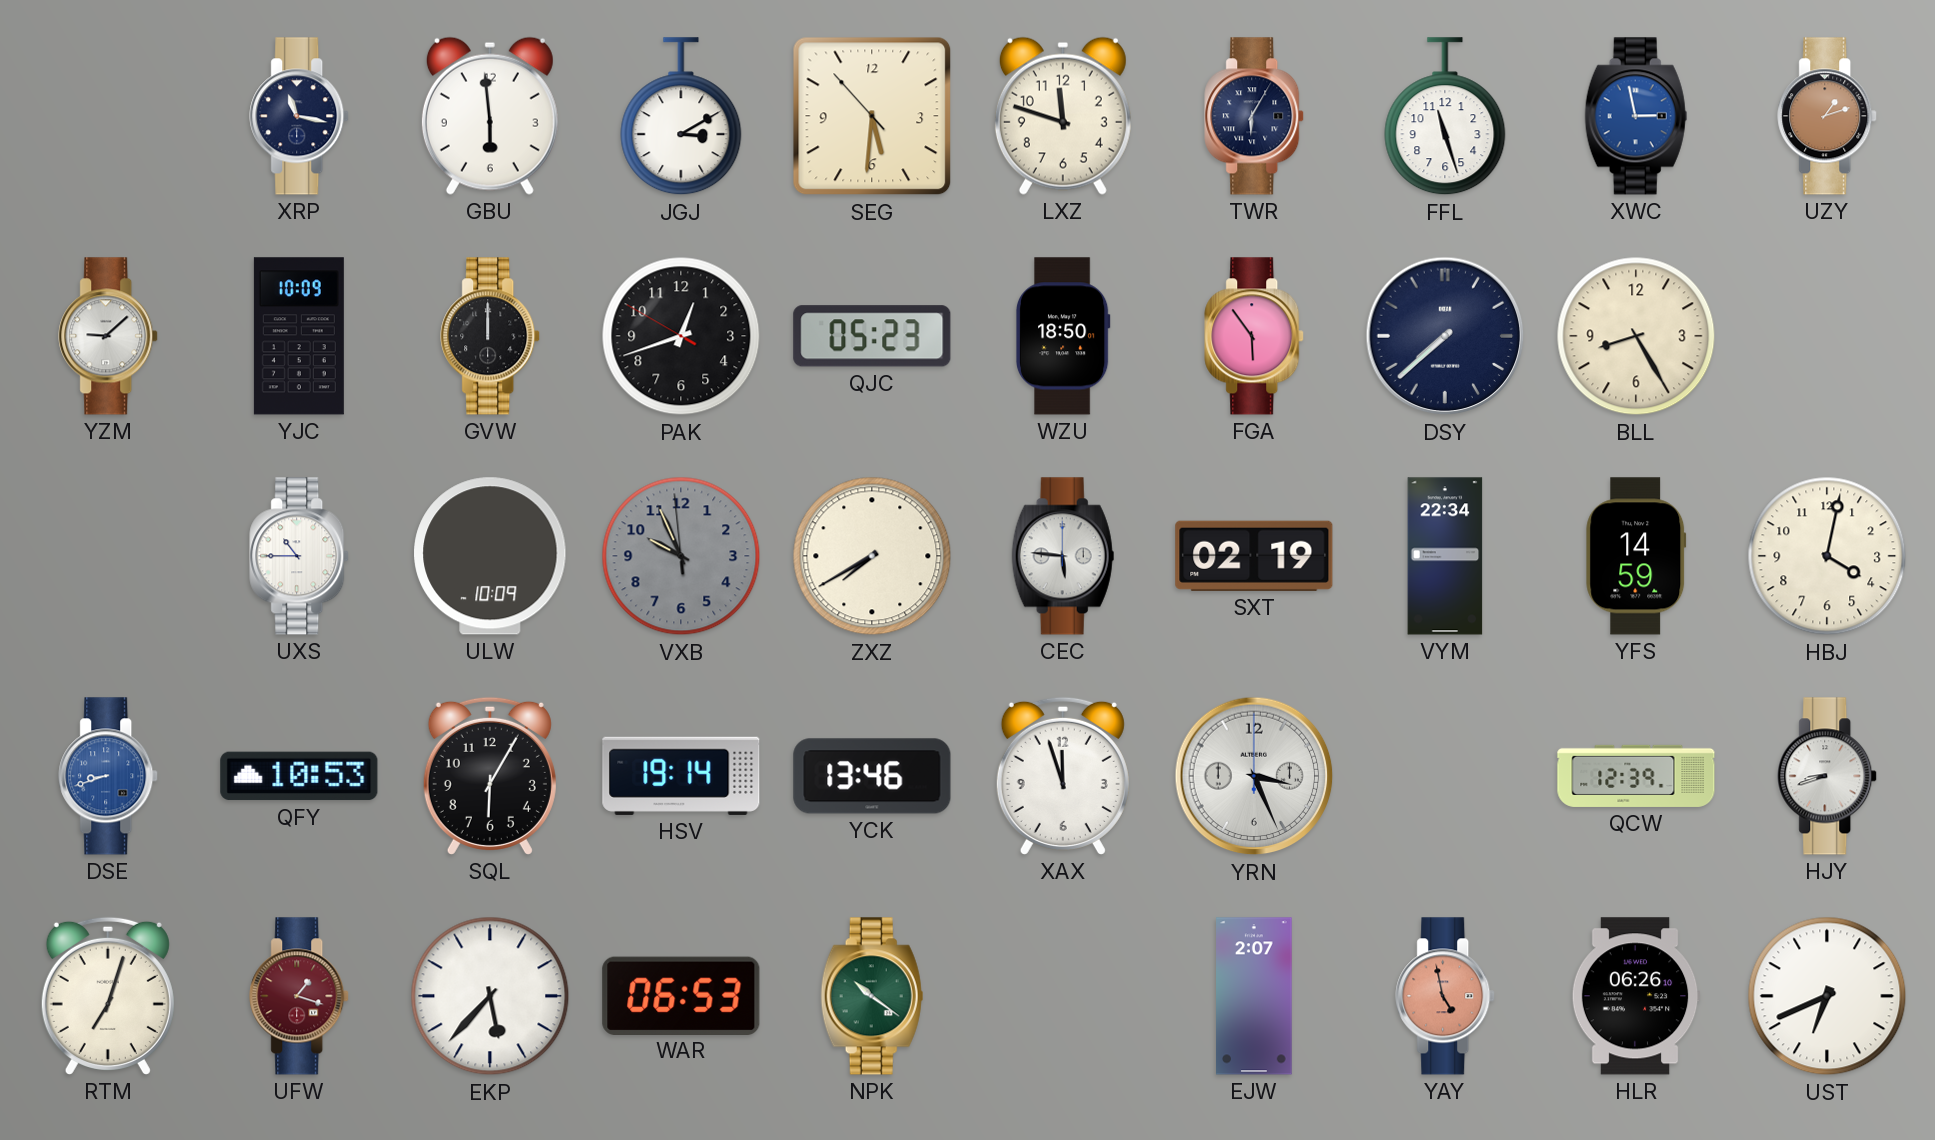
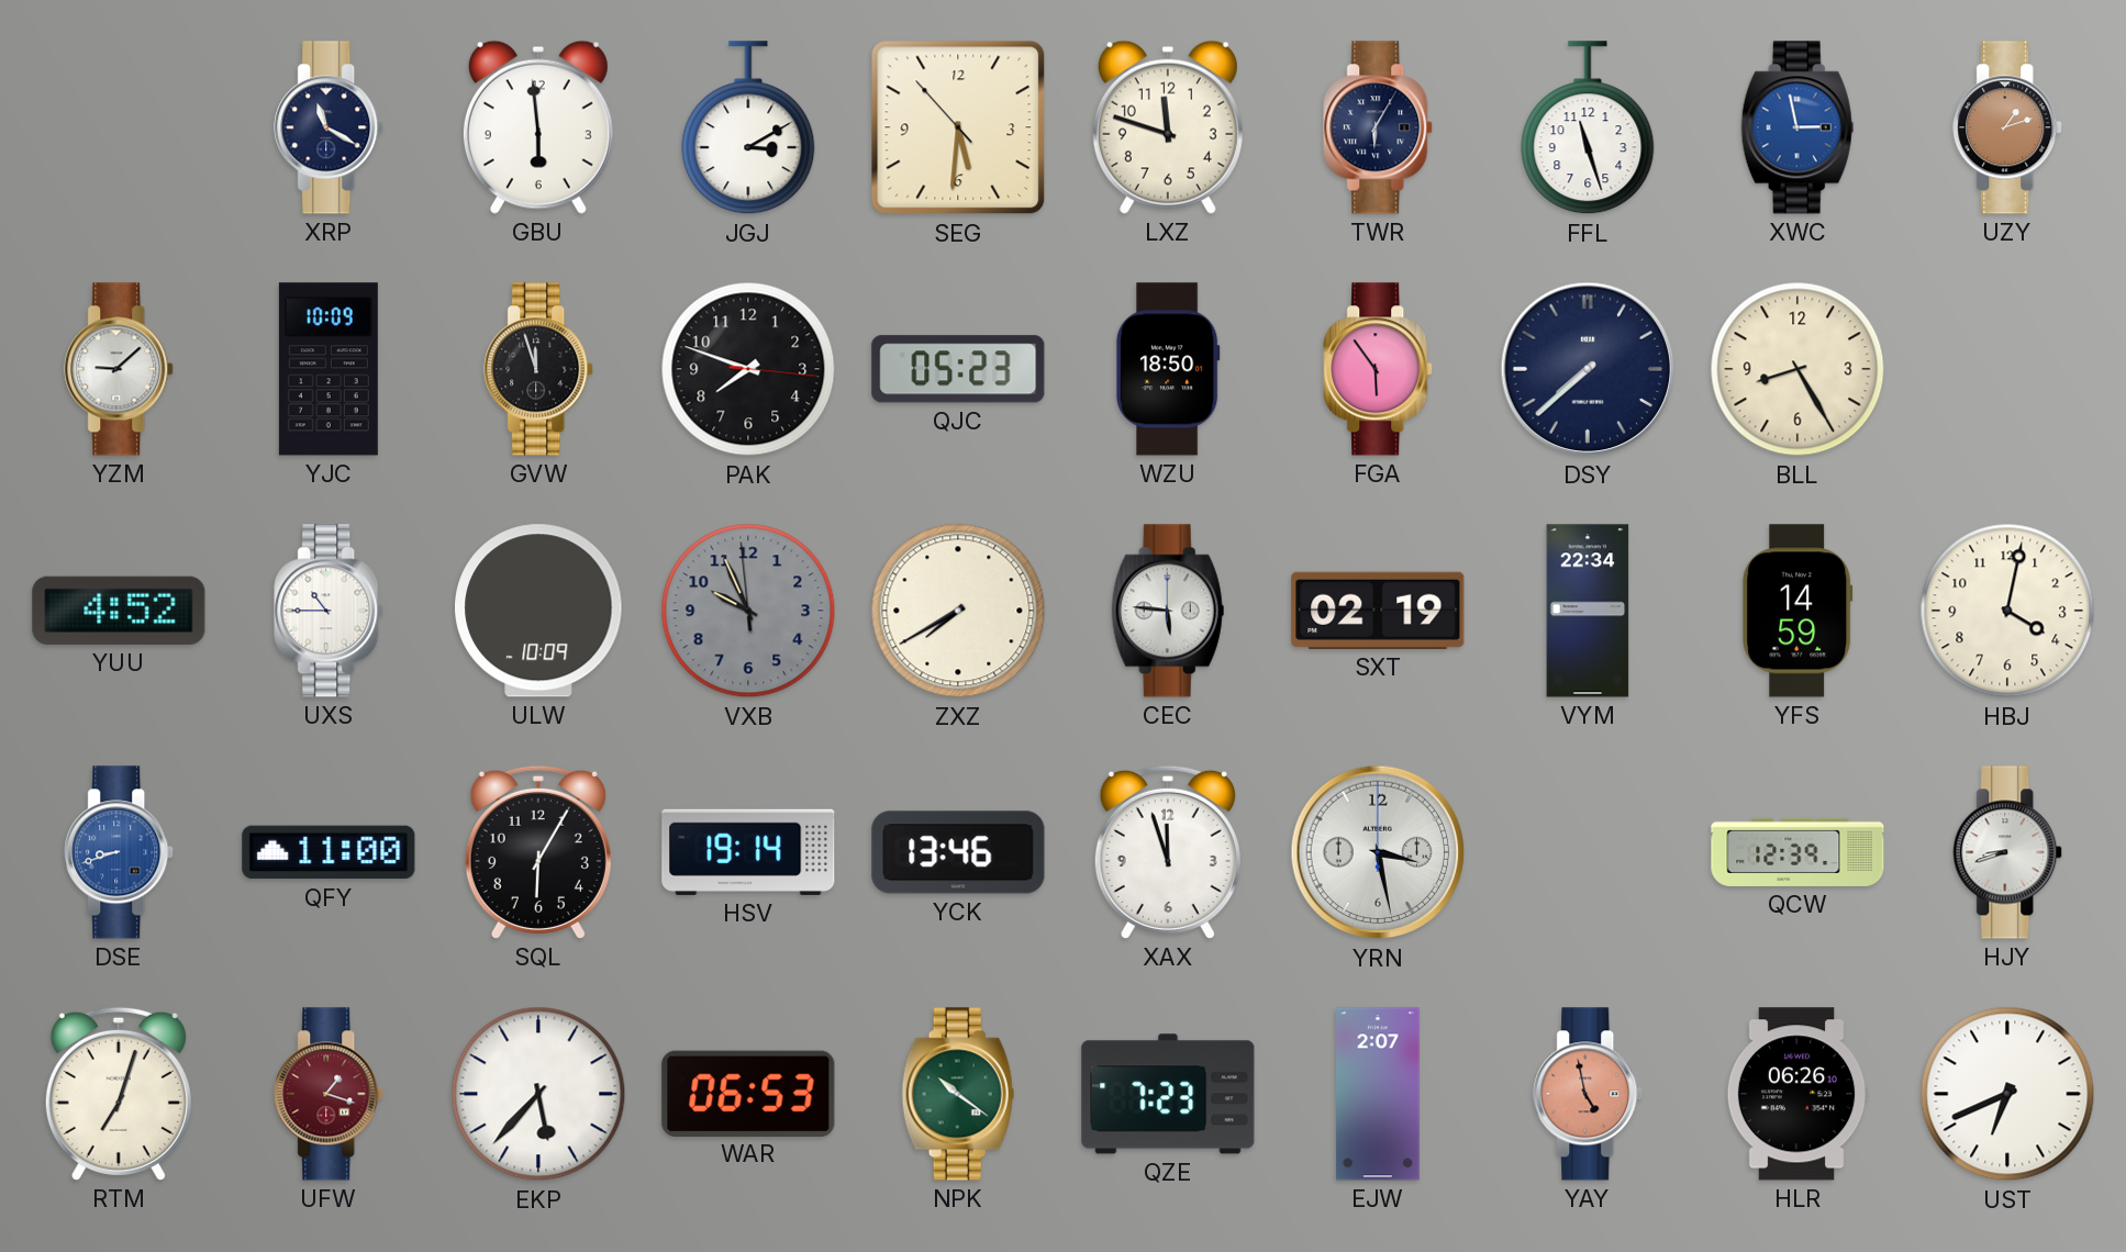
XRP: 11:17 -> 11:20 (330, 127)
GVW: 12:00 -> 11:57 (539, 369)
PAK: 12:41 -> 7:48 (748, 369)
YUU: none -> 4:52 (119, 611)
QFY: 10:53 -> 11:00 (329, 852)
YRN: 3:26 -> 3:28 (1378, 852)
QZE: none -> 7:23 (1168, 1094)
